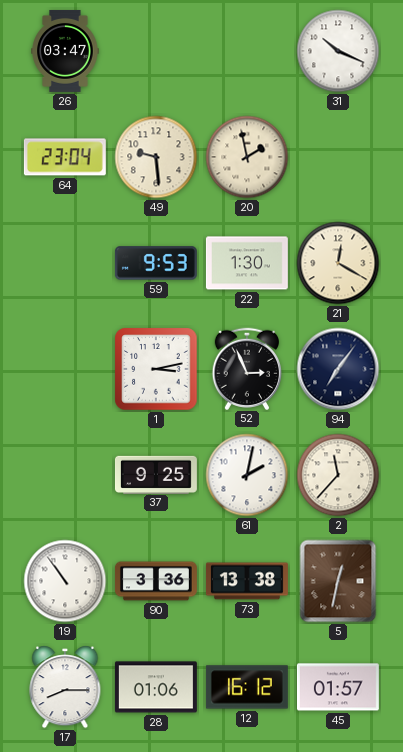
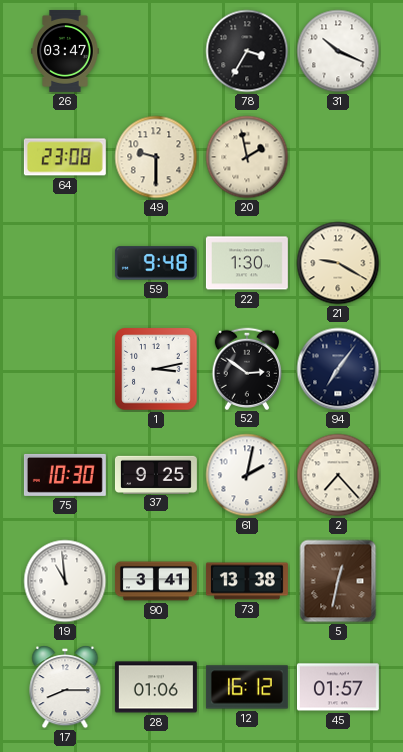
78: none -> 3:35 (247, 51)
64: 23:04 -> 23:08 (65, 157)
49: 9:29 -> 9:30 (156, 157)
59: 9:53 -> 9:48 (156, 263)
21: 12:20 -> 9:20 (338, 263)
52: 2:56 -> 2:51 (246, 368)
75: none -> 10:30 (65, 475)
2: 11:37 -> 7:23 (338, 475)
19: 10:54 -> 10:59 (65, 581)
90: 3:36 -> 3:41 (156, 581)
